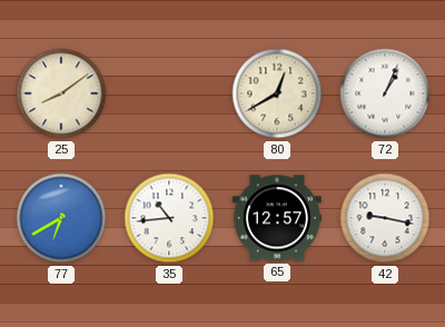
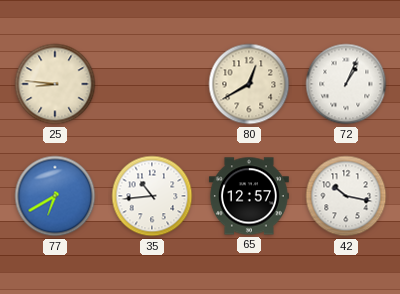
25: 8:09 -> 8:46 (55, 84)
42: 9:17 -> 10:17 (346, 196)
